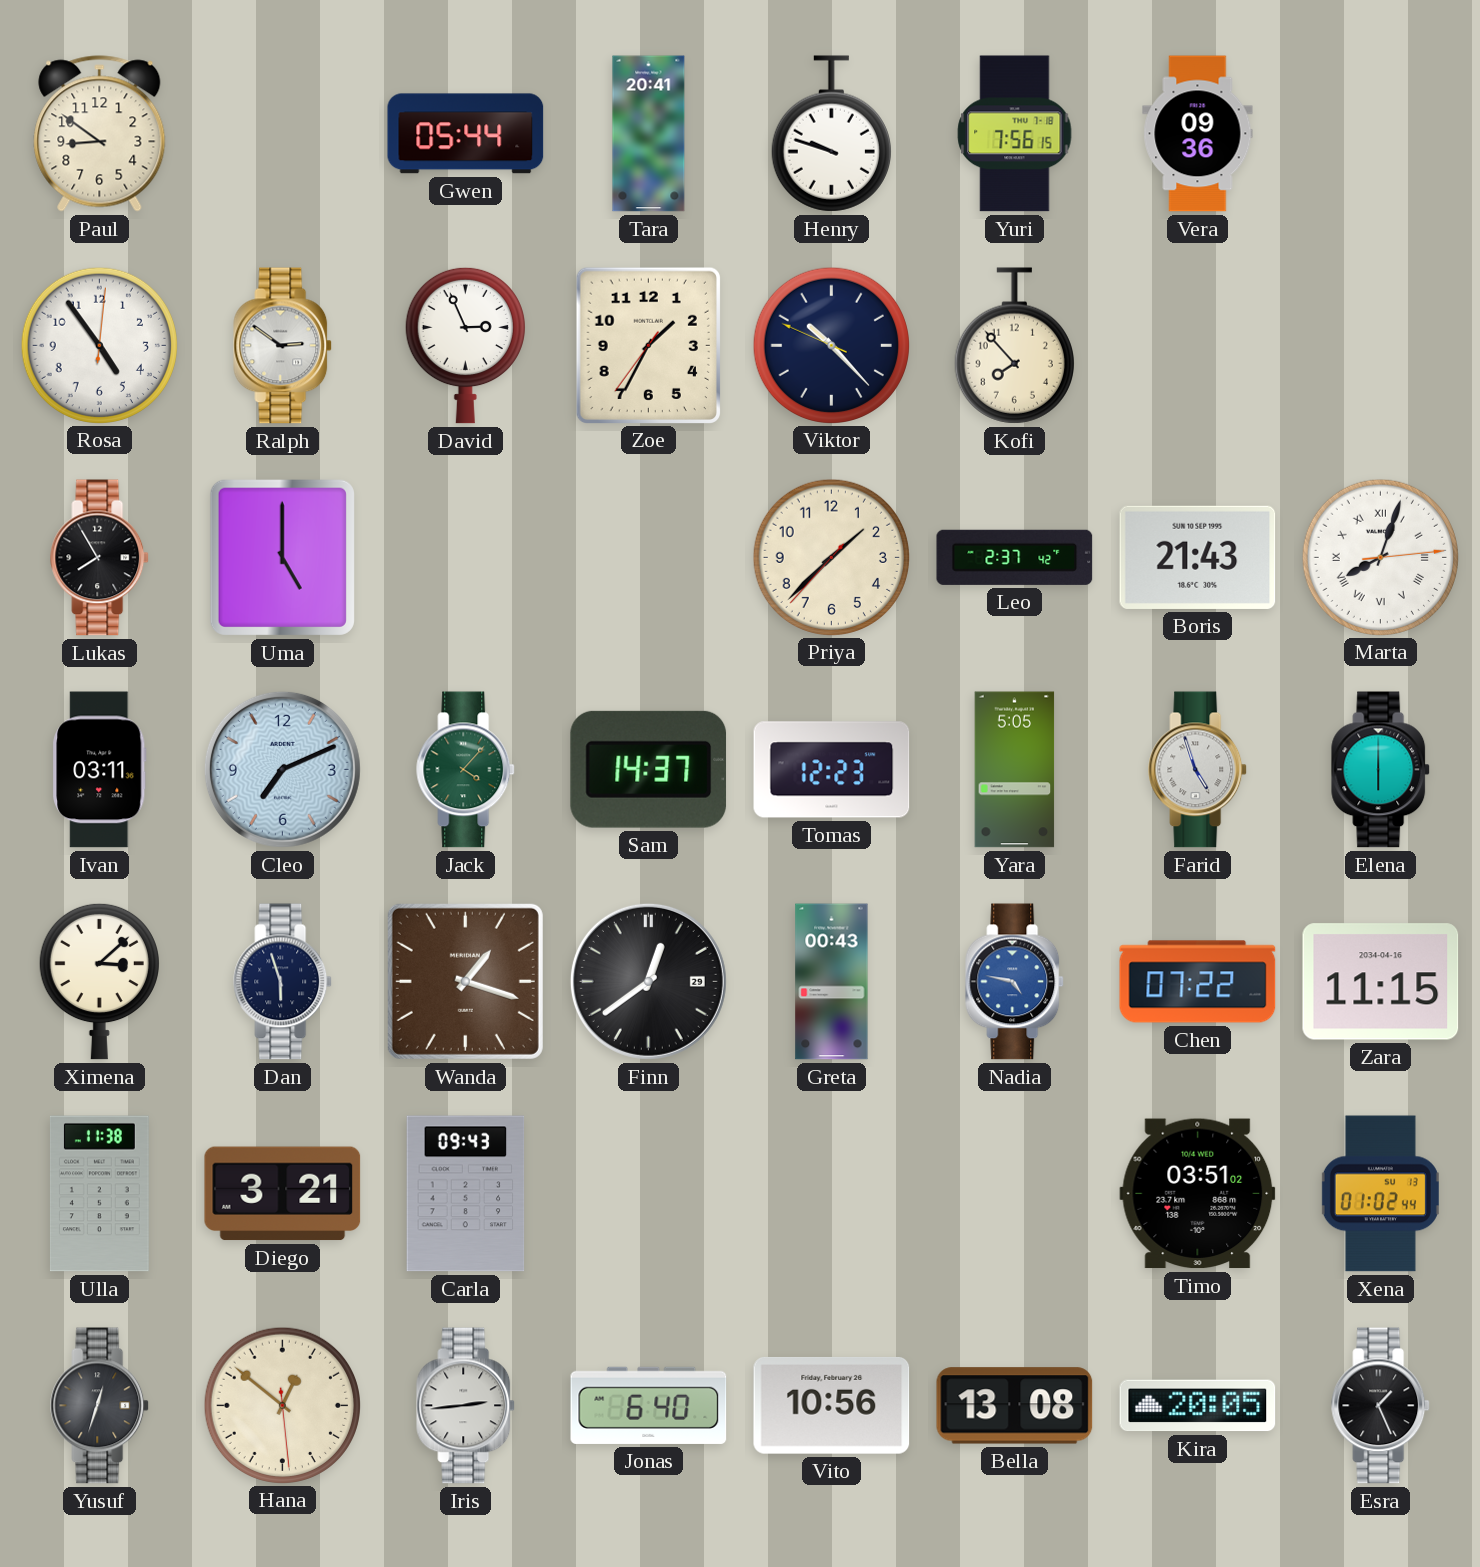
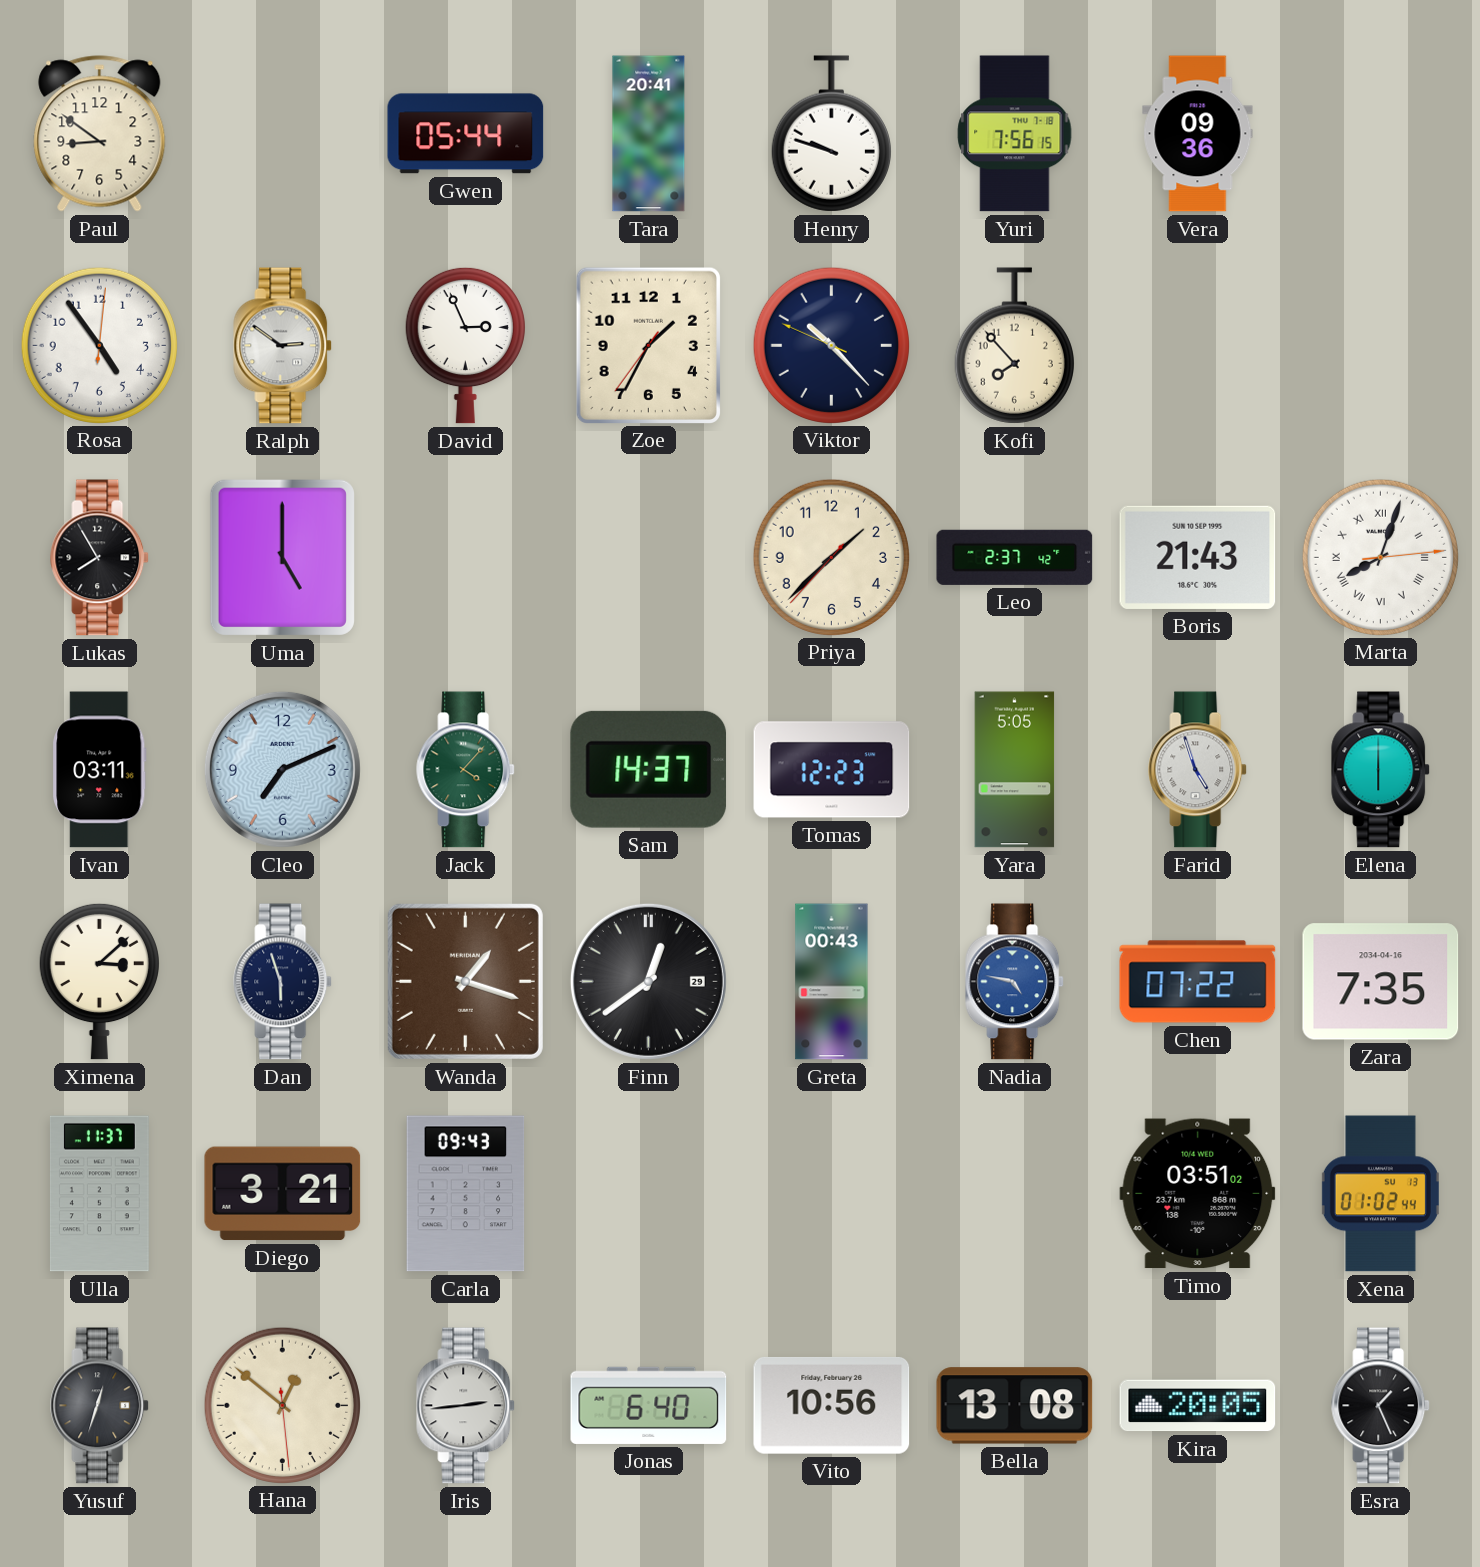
Zara: 11:15 -> 7:35 (1381, 982)
Ulla: 11:38 -> 11:37 (99, 1194)
